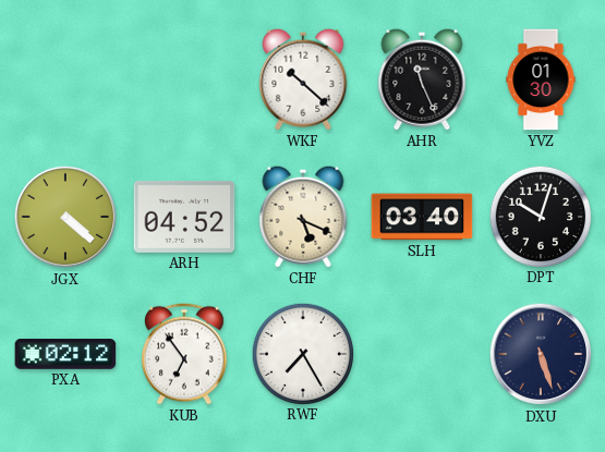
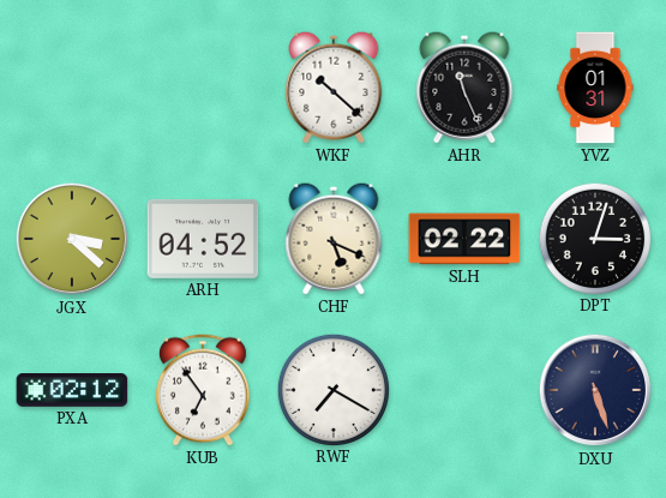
YVZ: 01:30 -> 01:31 (595, 88)
JGX: 4:22 -> 3:22 (72, 239)
SLH: 03:40 -> 02:22 (464, 239)
DPT: 10:03 -> 3:03 (594, 238)
RWF: 7:25 -> 7:20 (332, 389)
